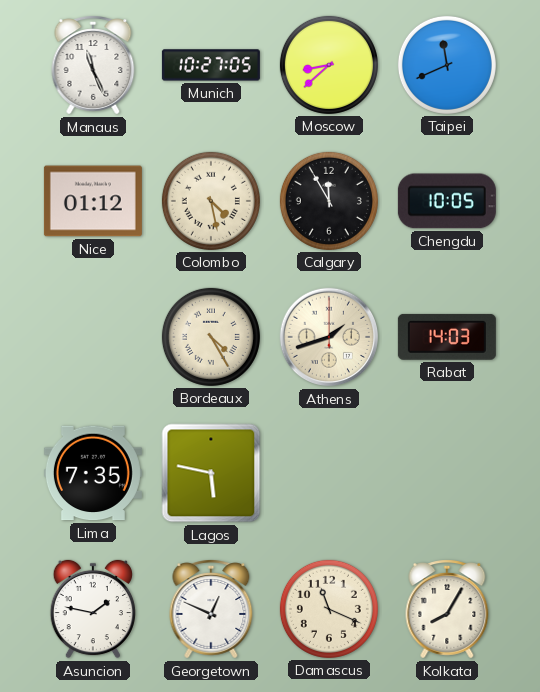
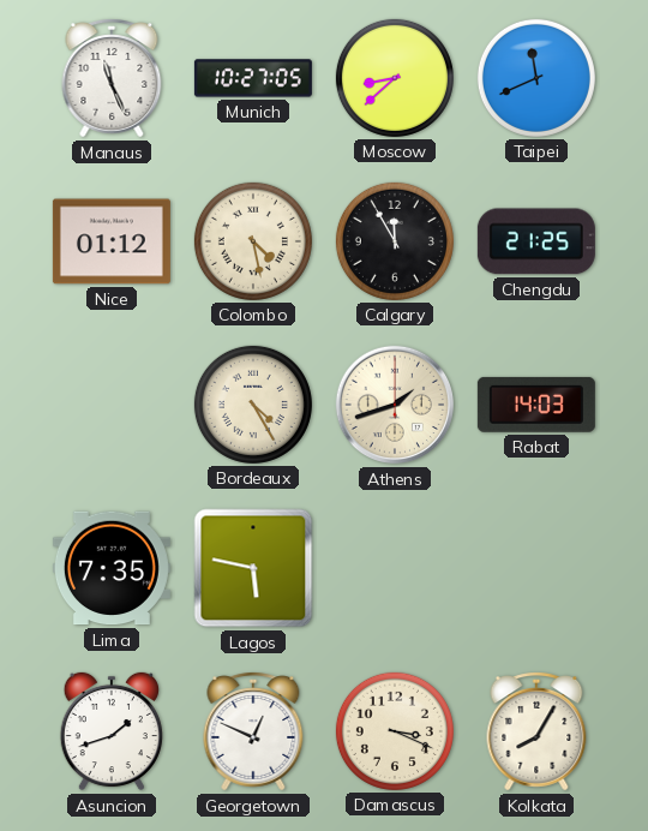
Chengdu: 10:05 -> 21:25 (536, 241)
Asuncion: 1:47 -> 1:42 (112, 731)
Damascus: 11:19 -> 3:19 (395, 731)
